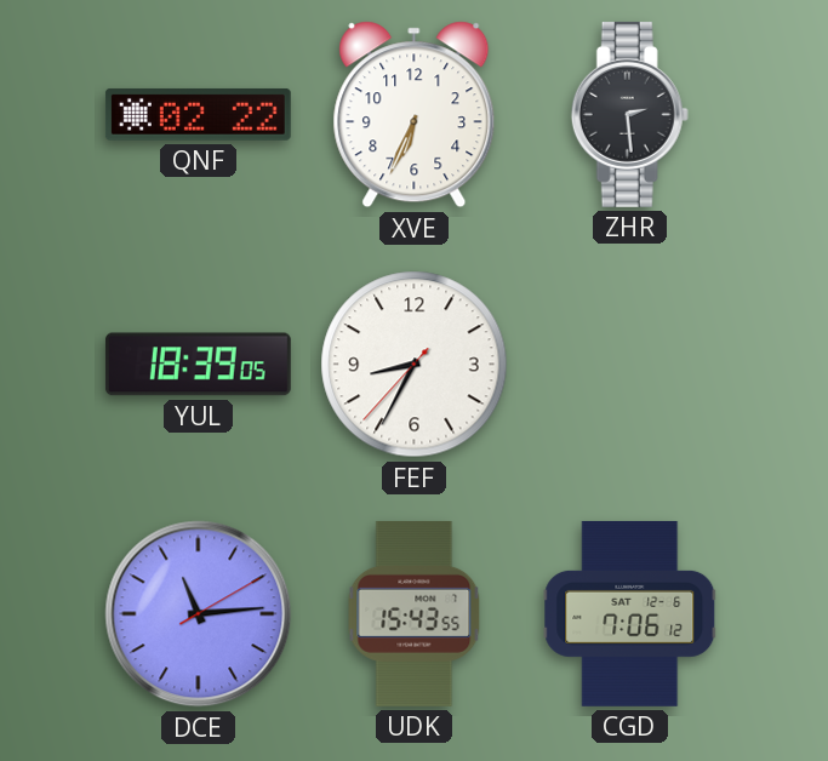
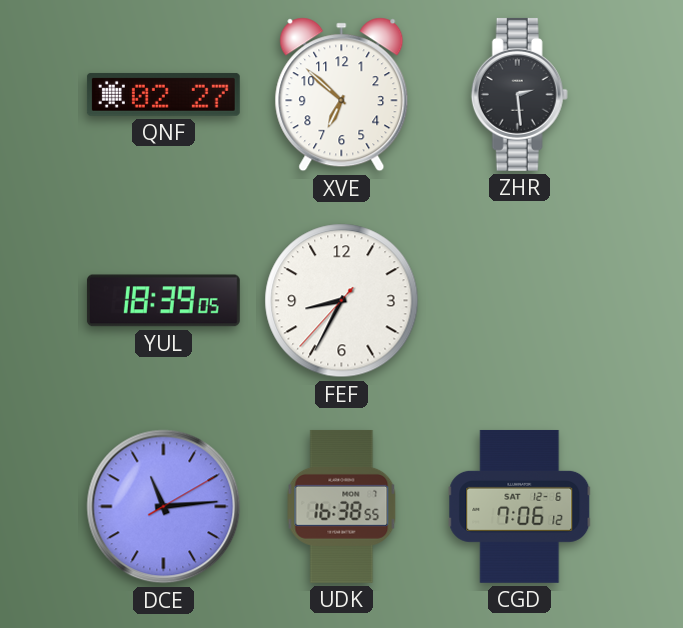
QNF: 02:22 -> 02:27 (163, 94)
XVE: 6:34 -> 6:52 (342, 95)
UDK: 15:43 -> 16:38 (342, 506)
